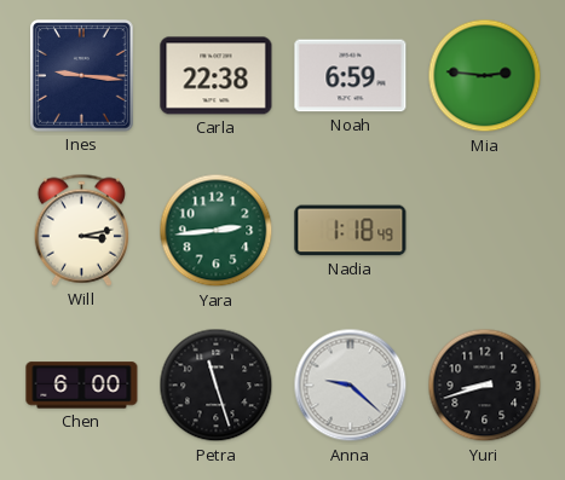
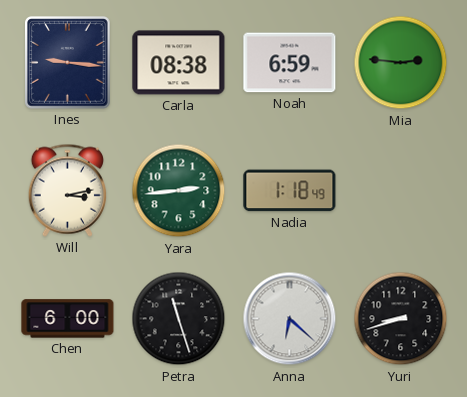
Carla: 22:38 -> 08:38 (179, 63)
Anna: 9:22 -> 6:22 (290, 319)
